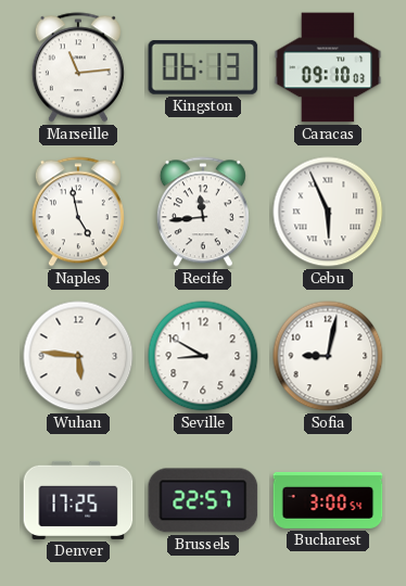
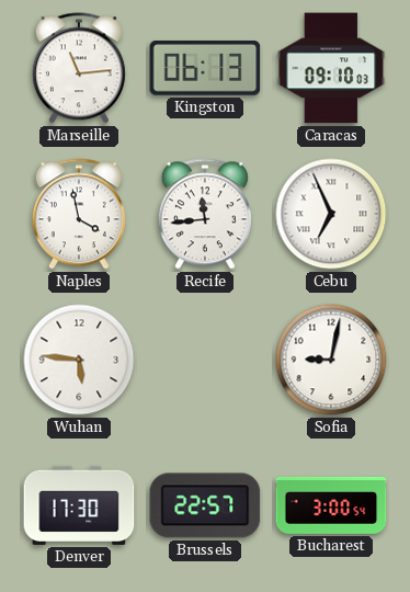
Naples: 4:58 -> 3:58 (79, 214)
Cebu: 5:56 -> 6:56 (331, 214)
Seville: 8:50 -> none (203, 356)
Denver: 17:25 -> 17:30 (79, 505)
